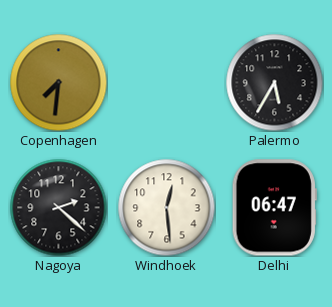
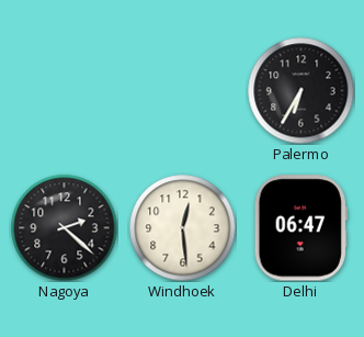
Copenhagen: 7:31 -> none (58, 82)
Palermo: 5:35 -> 6:35 (300, 90)
